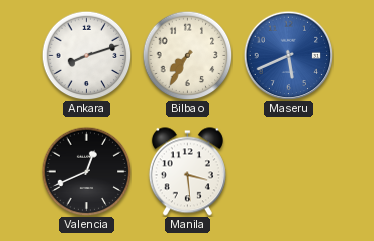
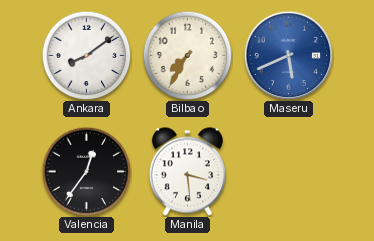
Ankara: 8:12 -> 8:09 (86, 55)
Valencia: 12:41 -> 12:36 (86, 171)
